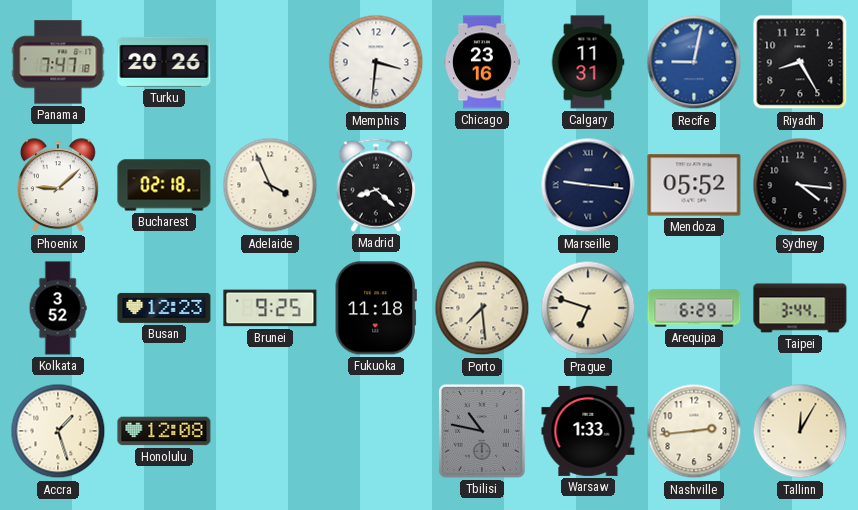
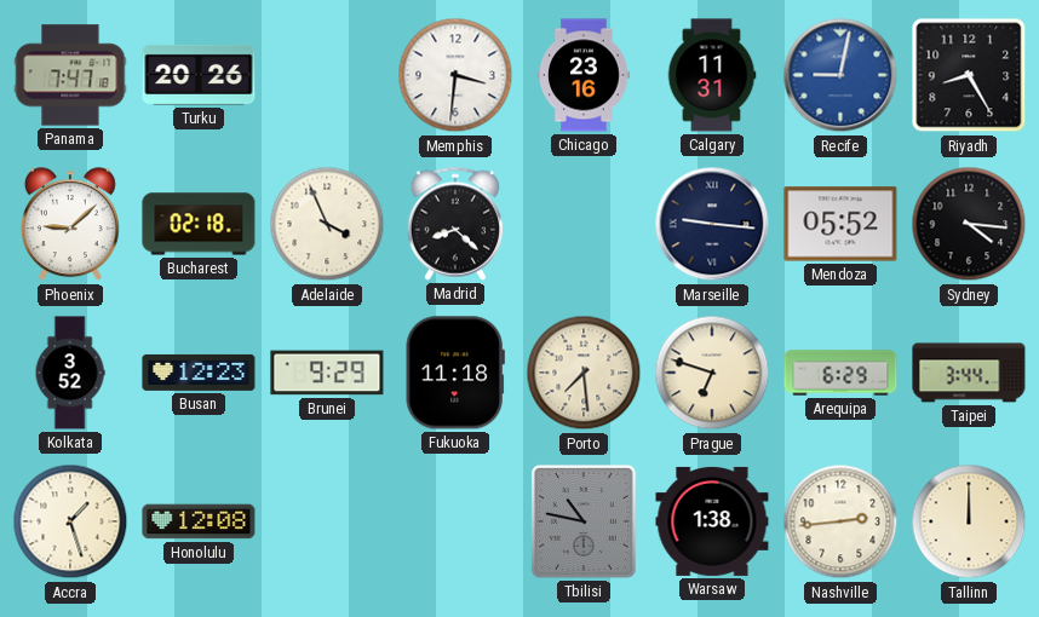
Brunei: 9:25 -> 9:29 (327, 373)
Warsaw: 1:33 -> 1:38 (712, 521)
Tallinn: 12:05 -> 12:00 (969, 521)
